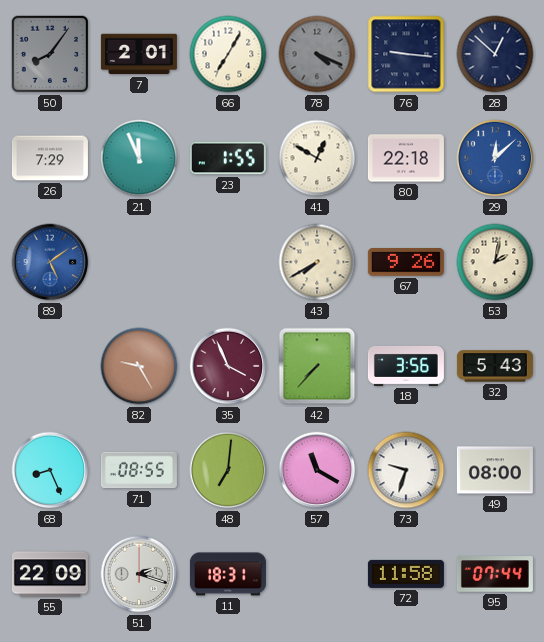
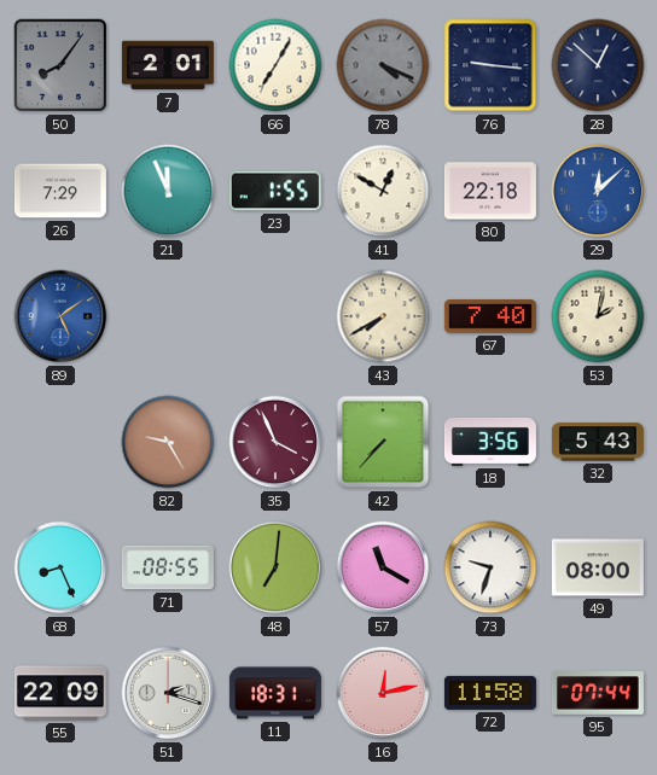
67: 9:26 -> 7:40 (490, 316)
16: none -> 12:13 (383, 693)
